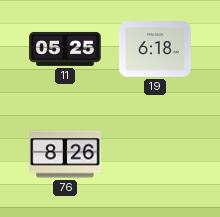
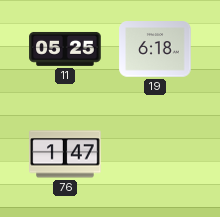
76: 8:26 -> 1:47 (65, 154)
